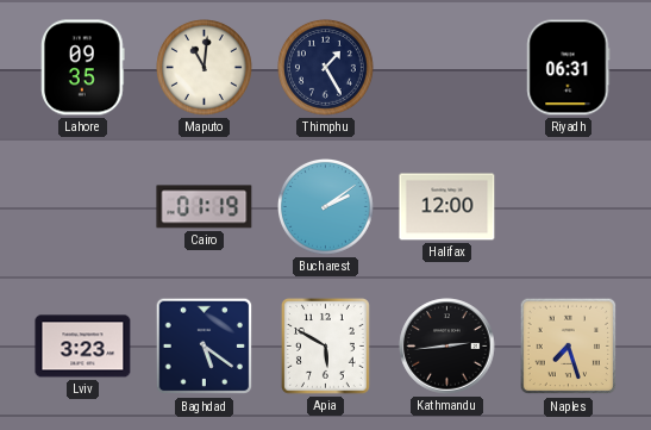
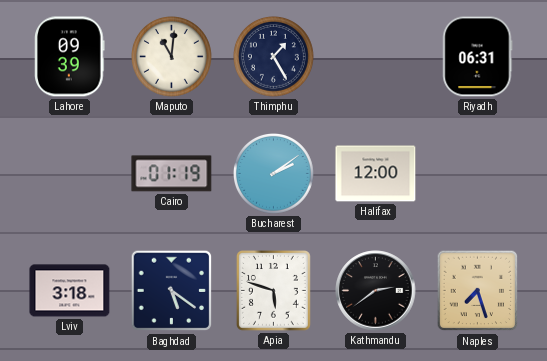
Lahore: 09:35 -> 09:39 (70, 57)
Lviv: 3:23 -> 3:18 (70, 291)
Apia: 5:50 -> 5:48 (273, 291)
Kathmandu: 2:44 -> 2:39 (376, 291)
